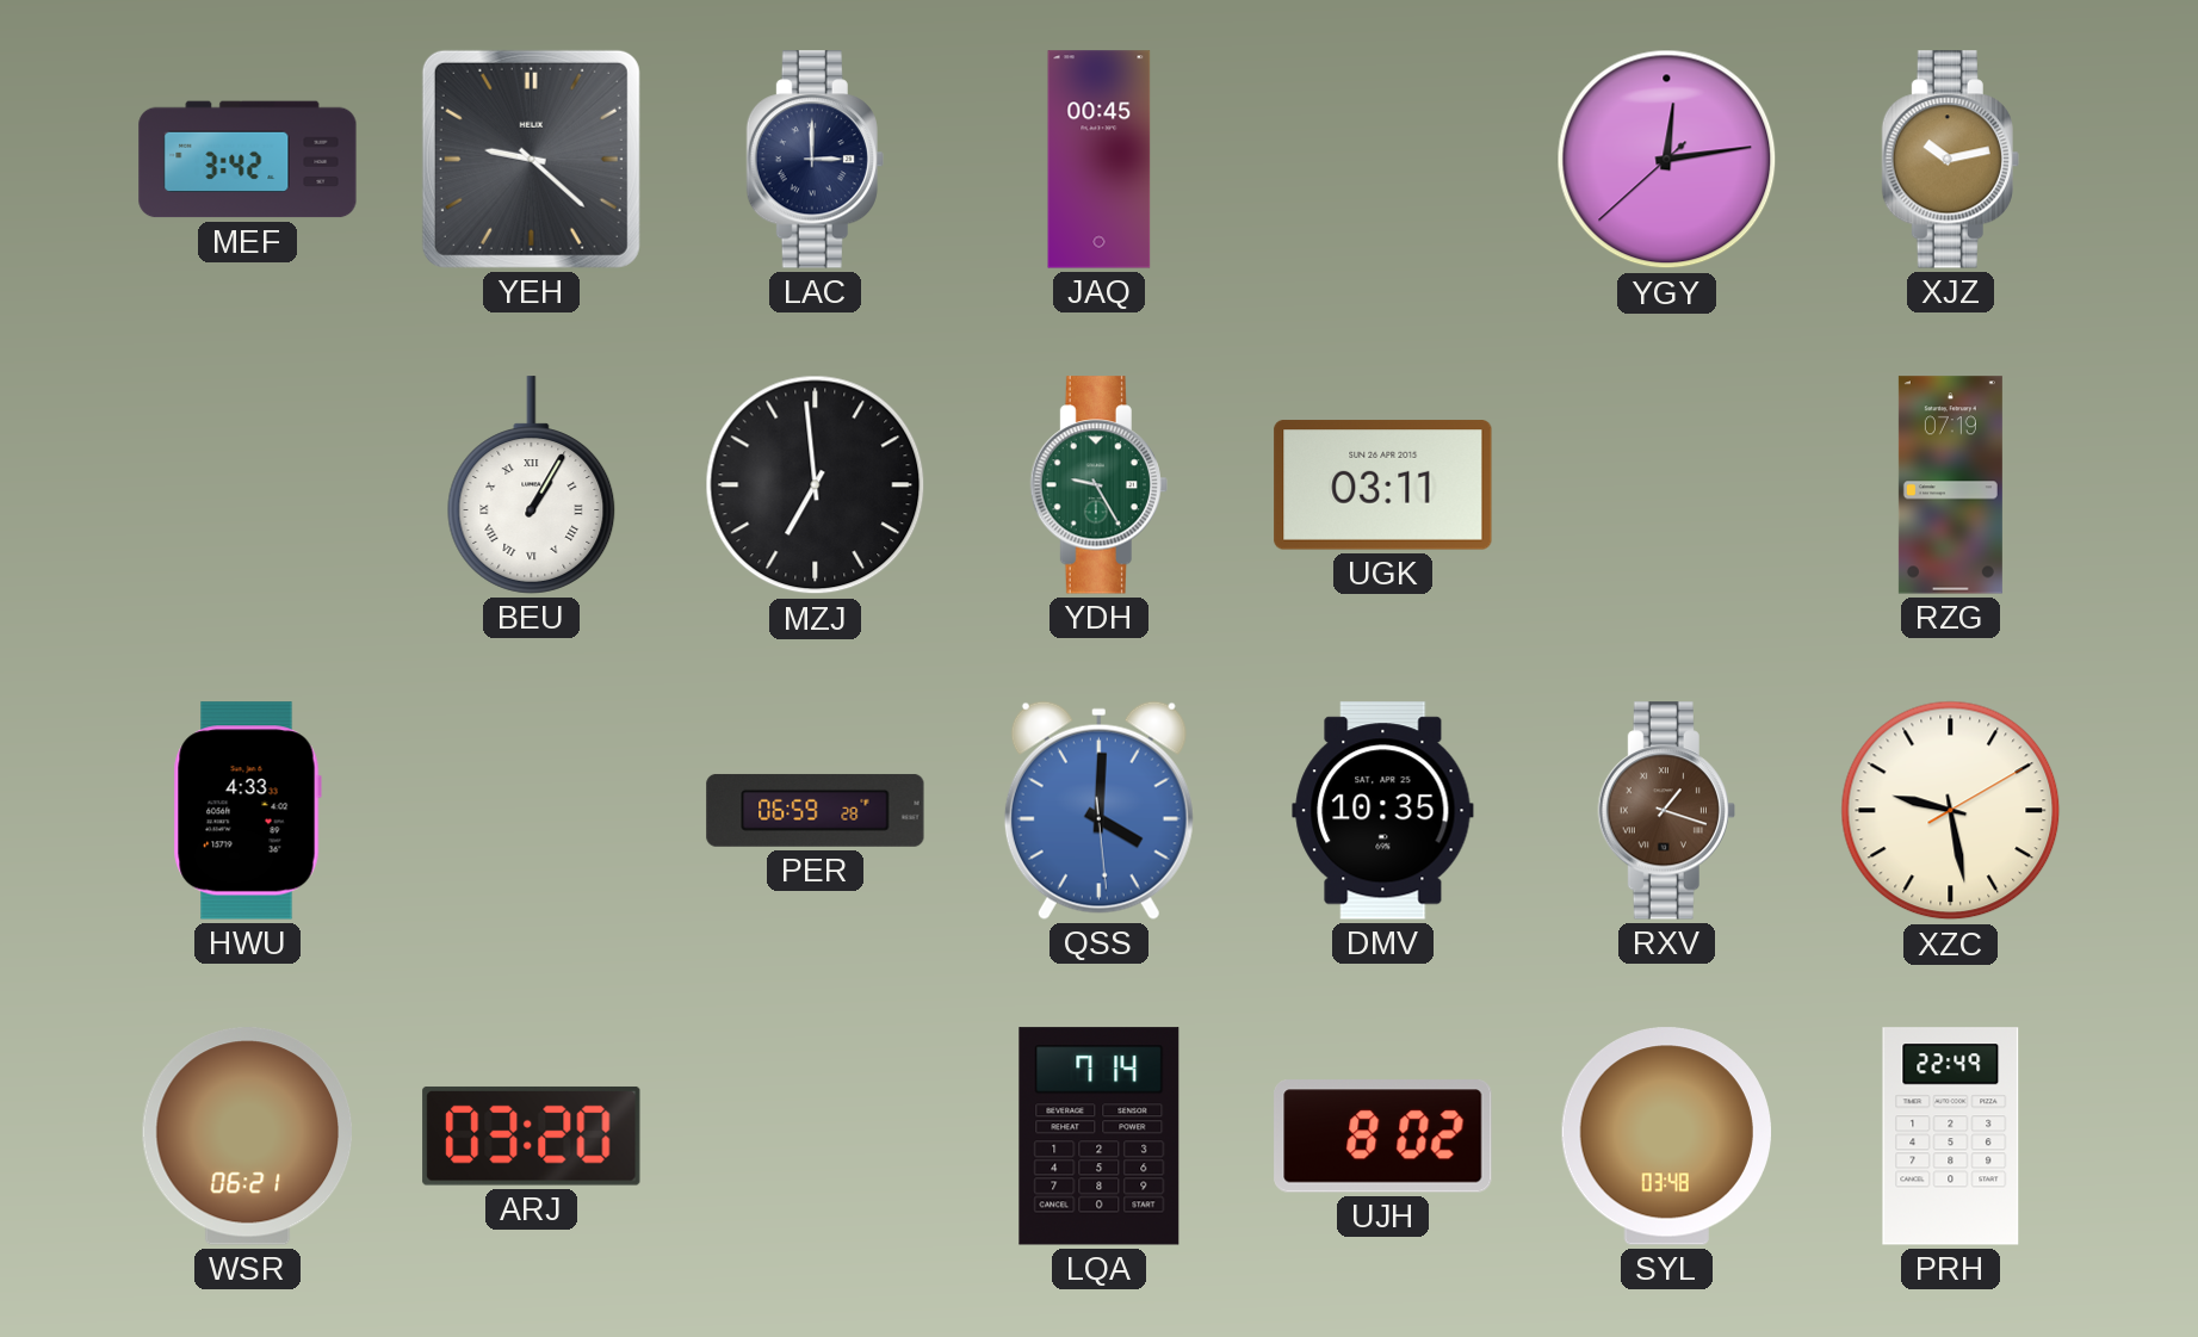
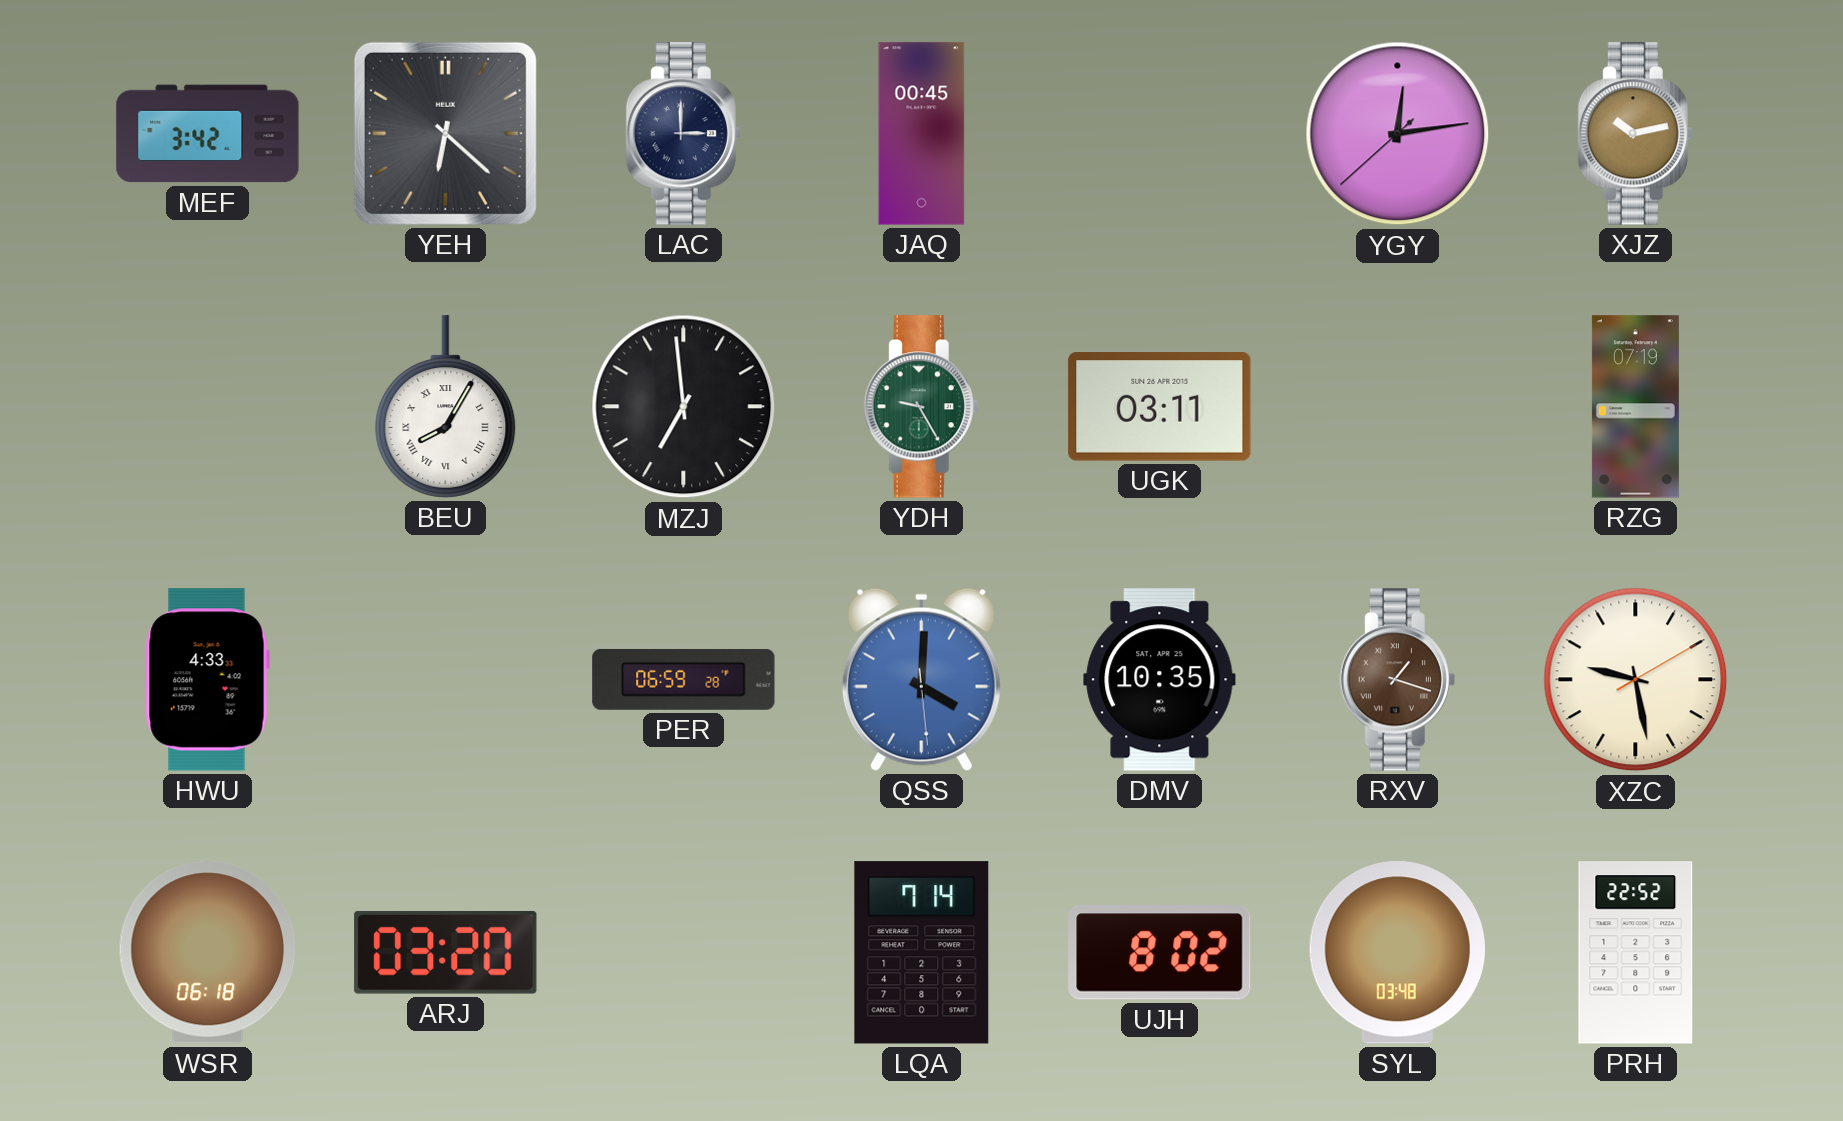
YEH: 9:22 -> 6:22 (445, 133)
BEU: 1:05 -> 8:05 (446, 407)
WSR: 06:21 -> 06:18 (207, 953)
PRH: 22:49 -> 22:52 (1636, 953)
